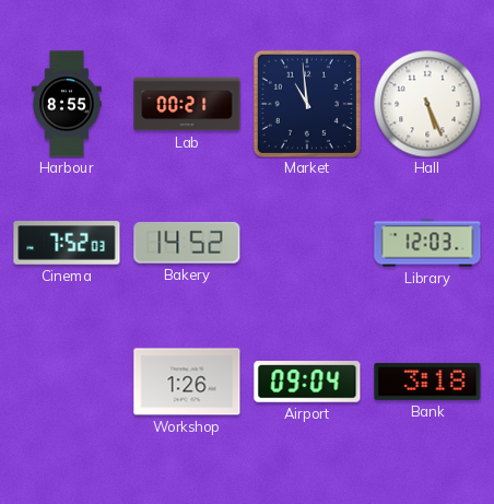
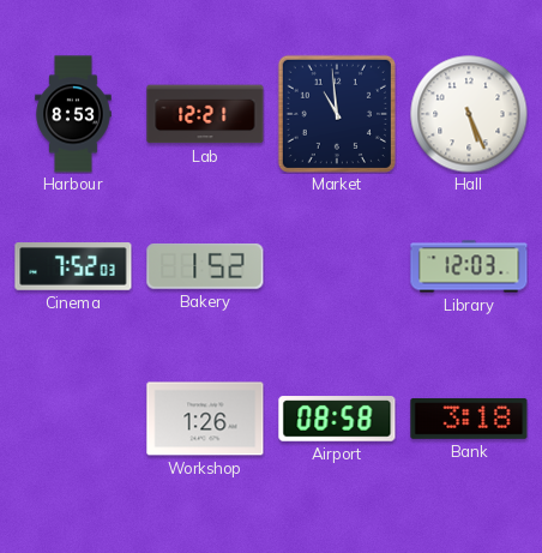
Harbour: 8:55 -> 8:53 (73, 114)
Lab: 00:21 -> 12:21 (205, 114)
Bakery: 14:52 -> 1:52 (205, 266)
Airport: 09:04 -> 08:58 (337, 419)
